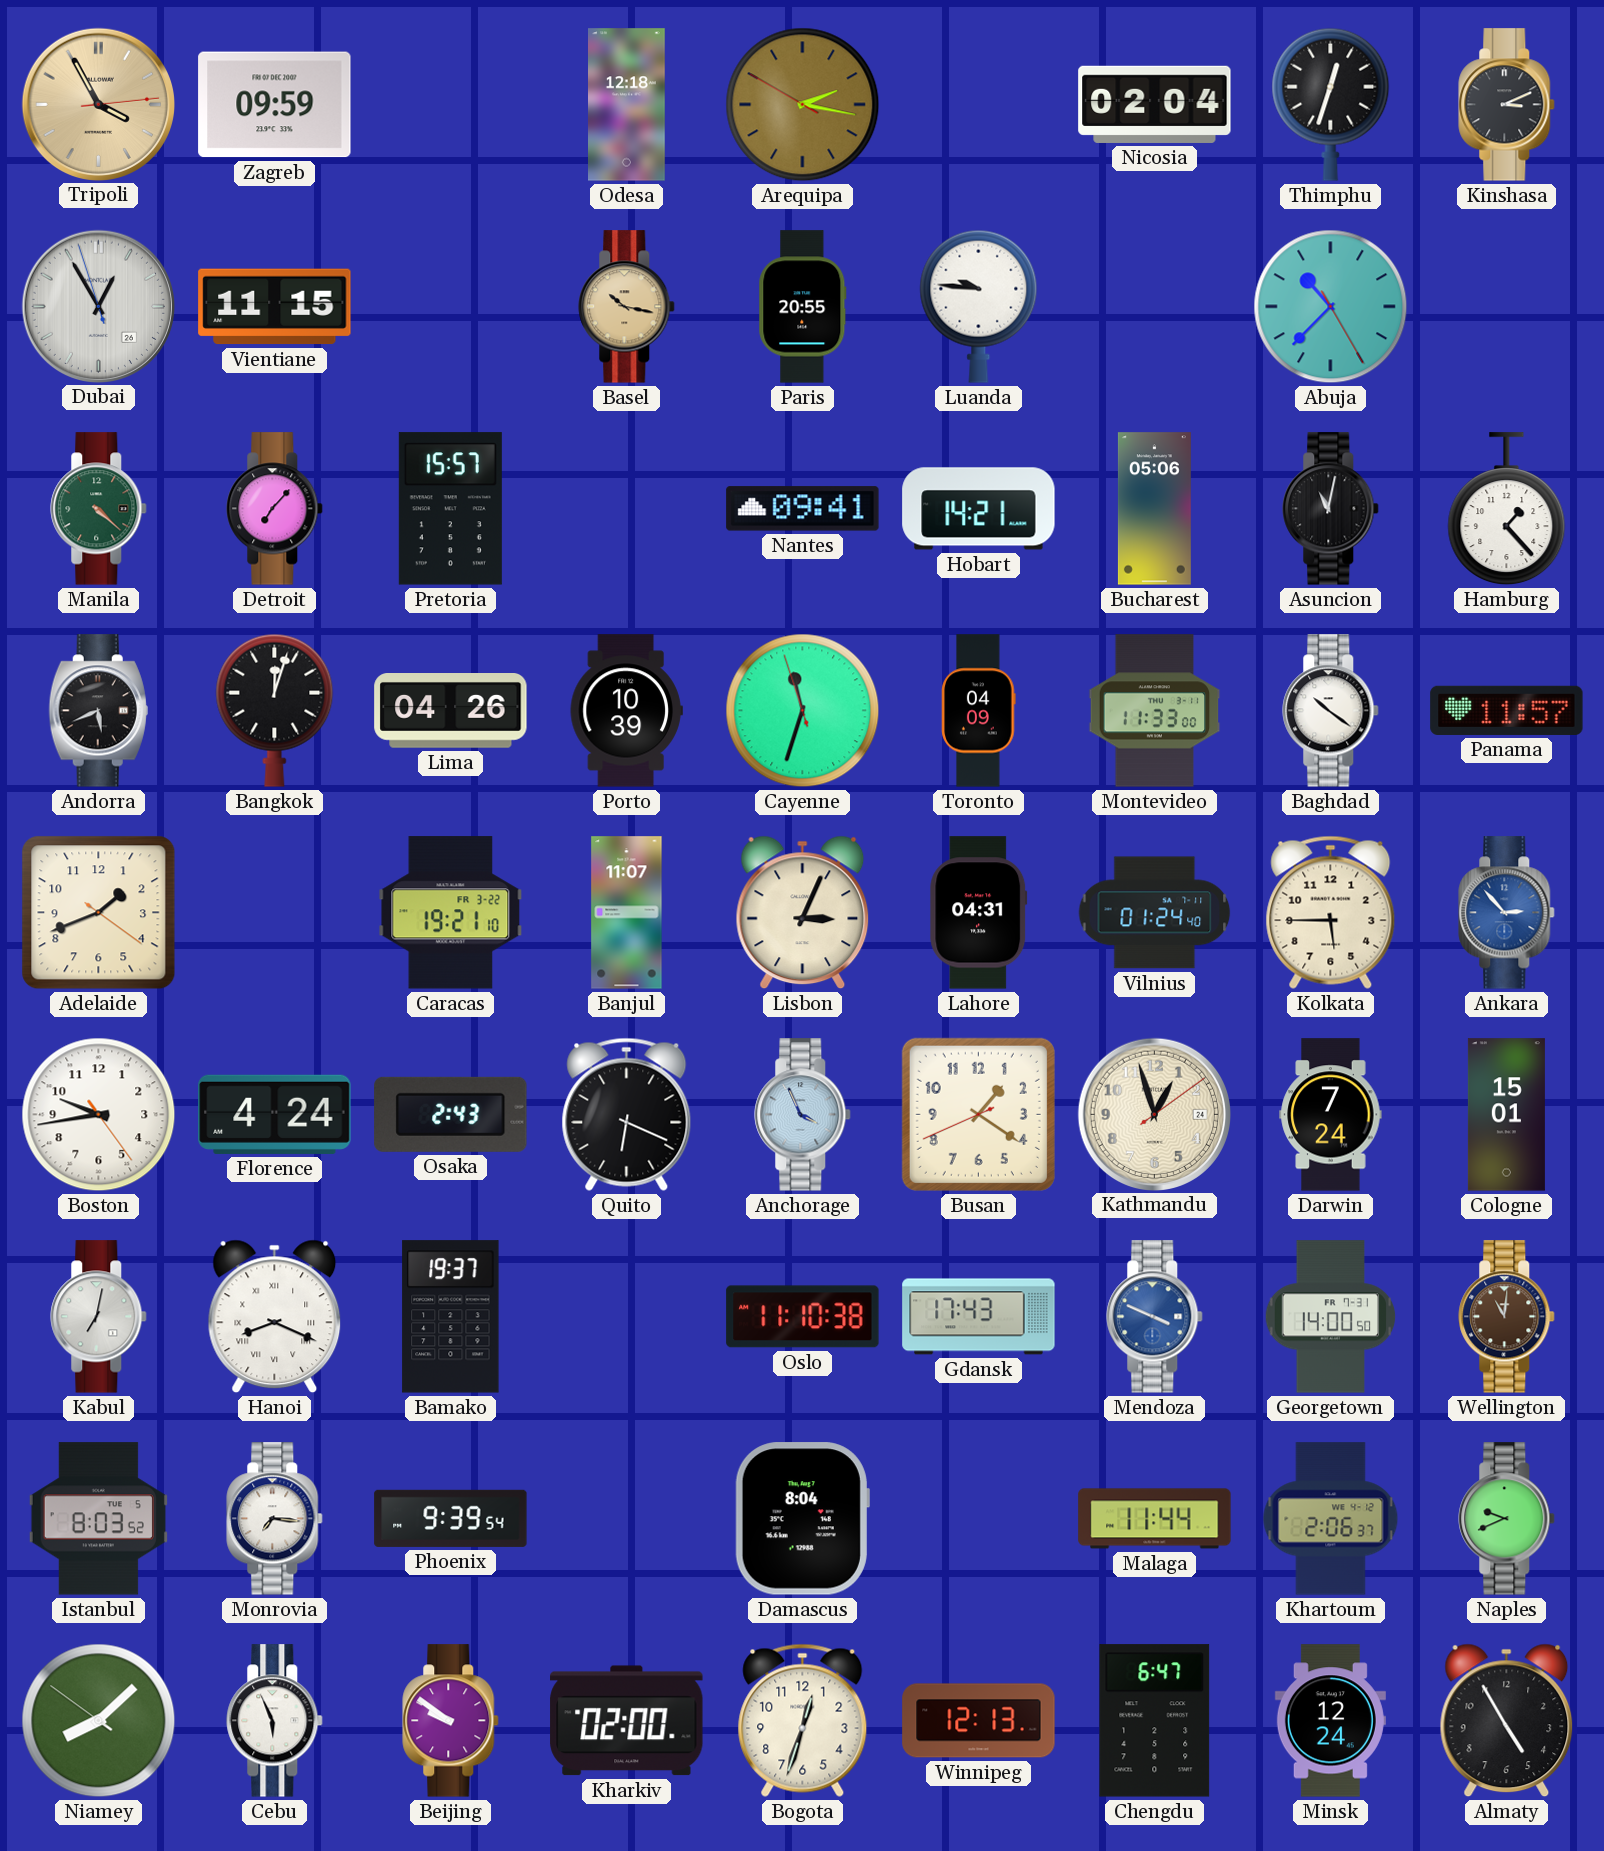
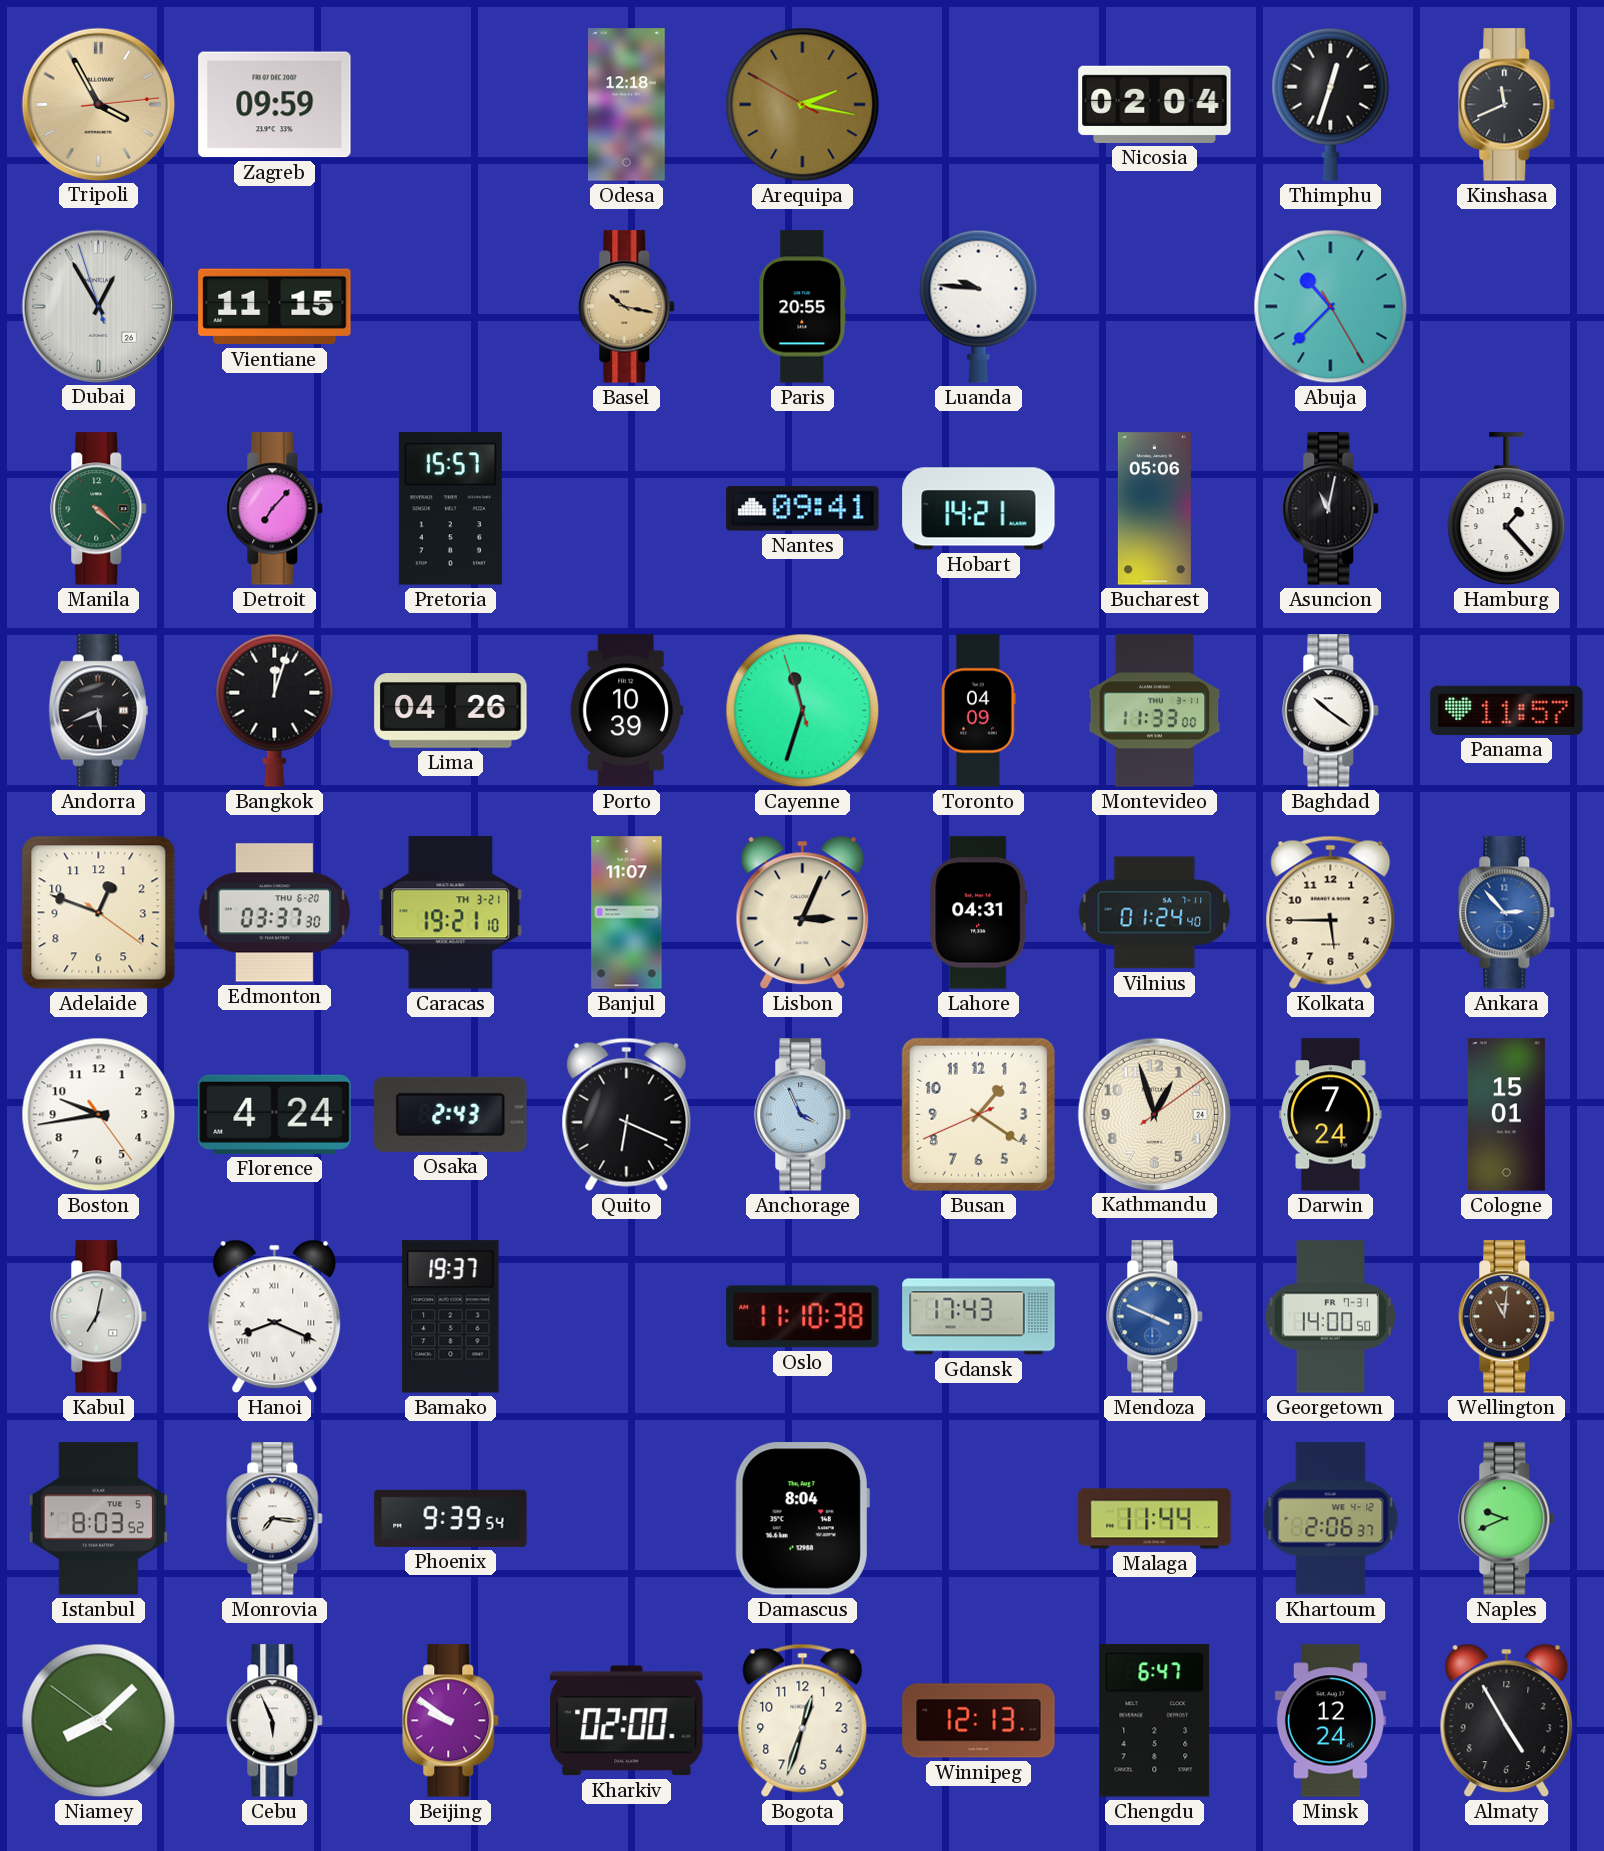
Kinshasa: 3:11 -> 11:41 (1507, 105)
Adelaide: 1:41 -> 12:48 (99, 913)
Edmonton: none -> 03:37 (275, 913)
Caracas date: FR 3-22 -> TH 3-21 (451, 913)
